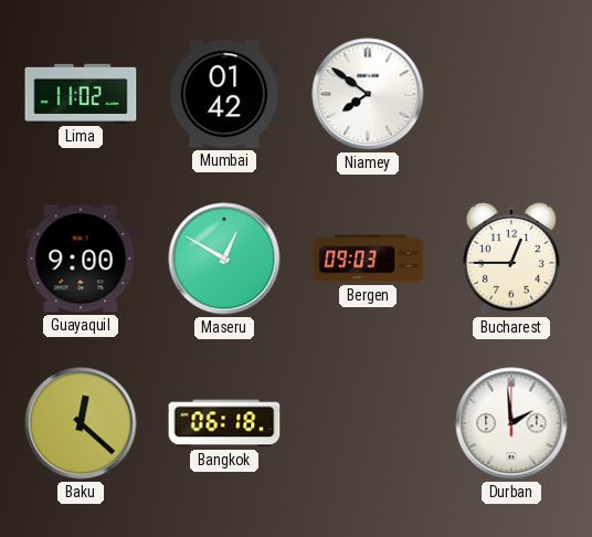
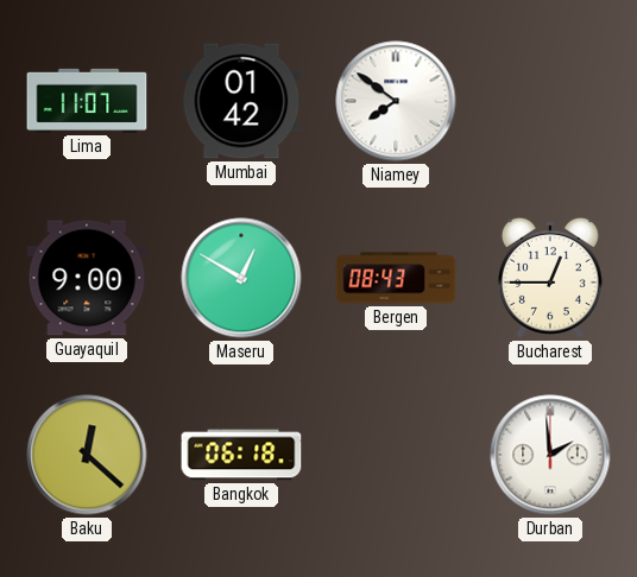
Lima: 11:02 -> 11:07 (87, 101)
Bergen: 09:03 -> 08:43 (396, 278)
